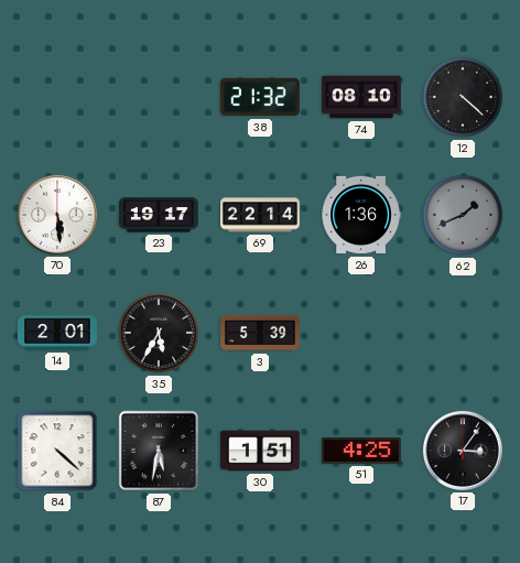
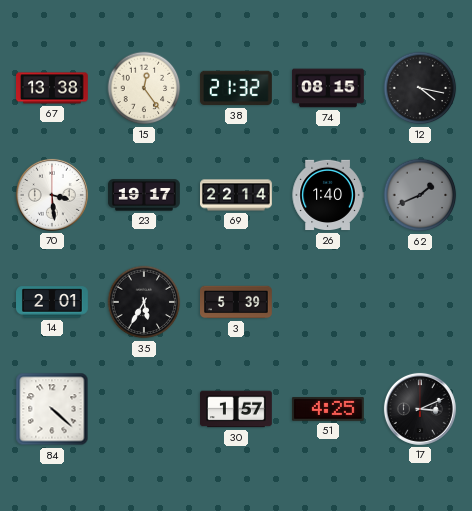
67: none -> 13:38 (53, 88)
15: none -> 12:24 (144, 88)
74: 08:10 -> 08:15 (329, 88)
12: 4:22 -> 4:17 (420, 88)
70: 5:29 -> 3:29 (52, 195)
26: 1:36 -> 1:40 (328, 195)
87: 5:32 -> none (159, 451)
30: 1:51 -> 1:57 (237, 409)
17: 3:06 -> 3:11 (420, 409)
